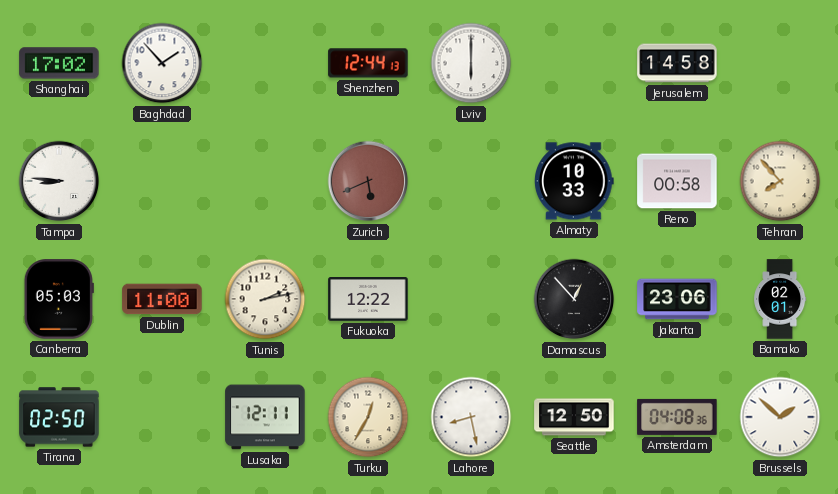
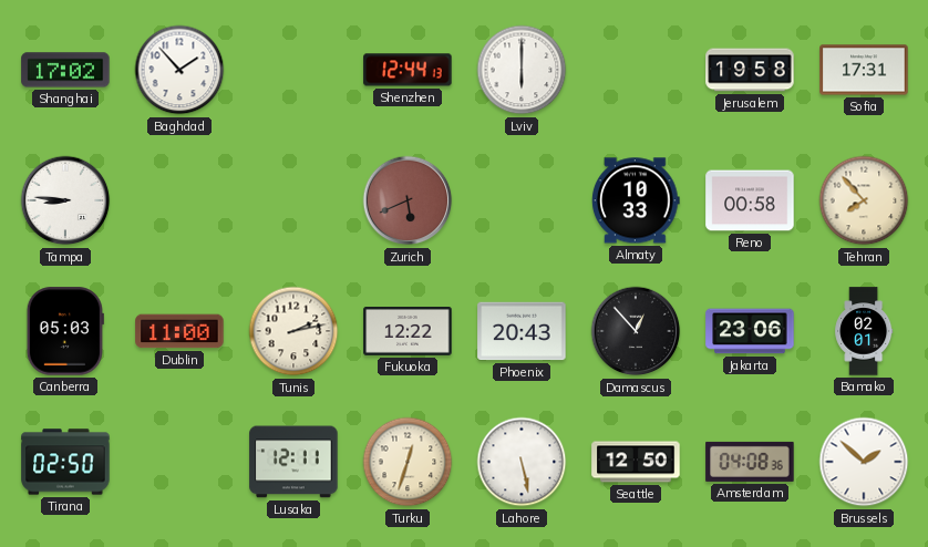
Jerusalem: 14:58 -> 19:58 (750, 70)
Sofia: none -> 17:31 (864, 70)
Phoenix: none -> 20:43 (522, 331)
Turku: 12:35 -> 12:33 (408, 462)
Lahore: 8:28 -> 5:28 (522, 462)
